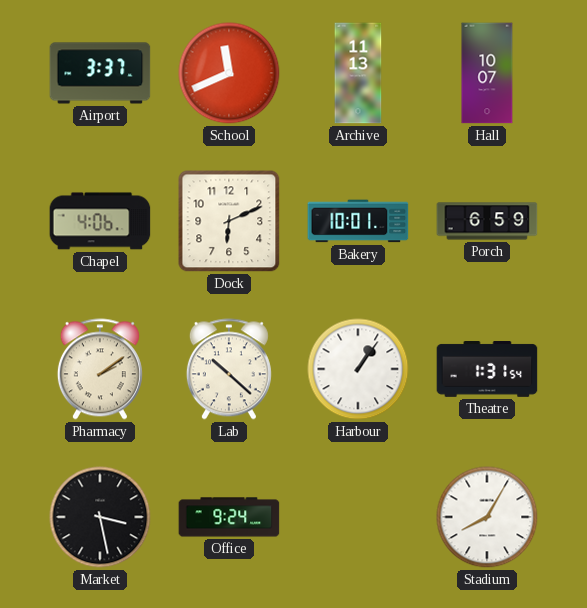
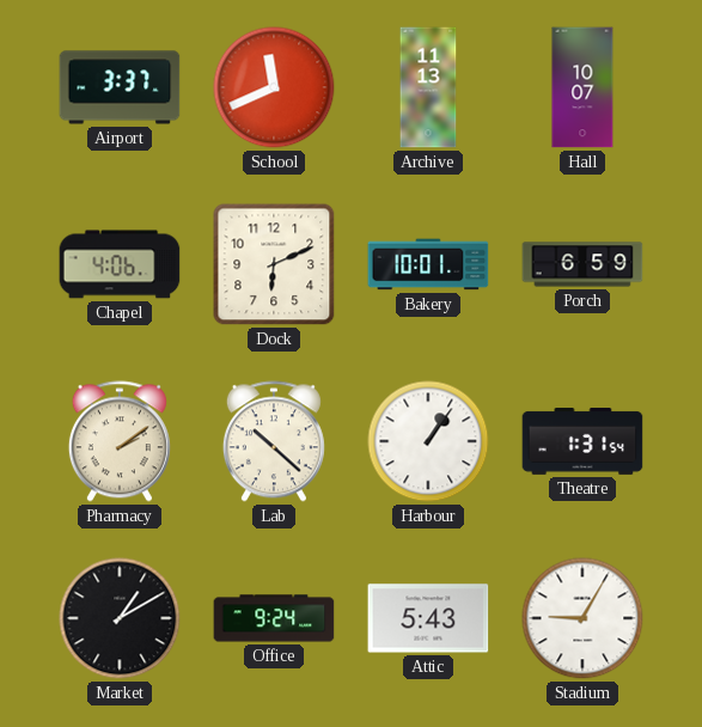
Market: 3:28 -> 1:10 (120, 618)
Attic: none -> 5:43 (428, 618)
Stadium: 8:05 -> 9:05 (582, 618)
